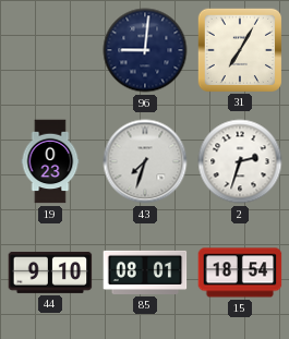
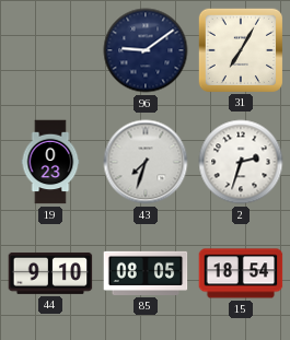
96: 9:01 -> 9:09 (146, 50)
85: 08:01 -> 08:05 (146, 273)
